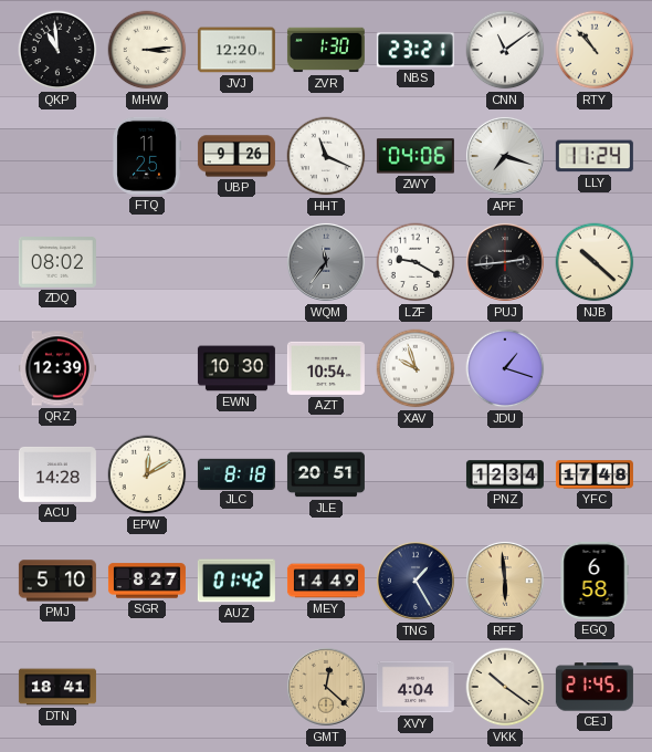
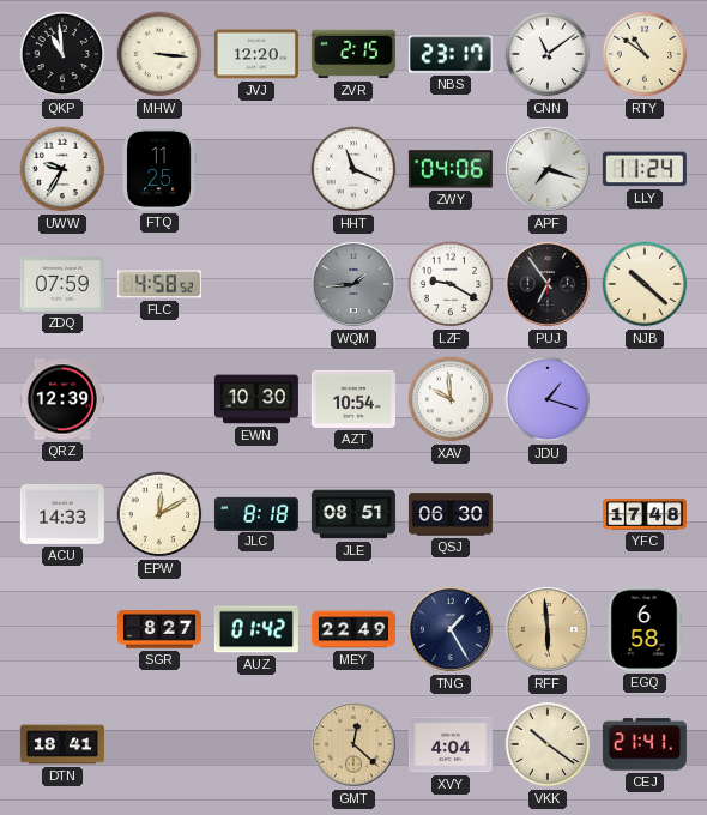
MHW: 3:14 -> 3:16 (159, 54)
ZVR: 1:30 -> 2:15 (353, 54)
NBS: 23:21 -> 23:17 (451, 54)
RTY: 10:53 -> 10:51 (645, 54)
UWW: none -> 9:35 (62, 169)
UBP: 9:26 -> none (236, 156)
ZDQ: 08:02 -> 07:59 (62, 285)
FLC: none -> 4:58 (159, 284)
WQM: 11:36 -> 1:44 (353, 284)
PUJ: 2:44 -> 6:54 (548, 284)
XAV: 9:57 -> 9:59 (451, 399)
ACU: 14:28 -> 14:33 (62, 514)
JLE: 20:51 -> 08:51 (353, 514)
QSJ: none -> 06:30 (451, 514)
PNZ: 12:34 -> none (505, 474)
PMJ: 5:10 -> none (57, 581)
MEY: 14:49 -> 22:49 (353, 629)
CEJ: 21:45 -> 21:41 (645, 744)
